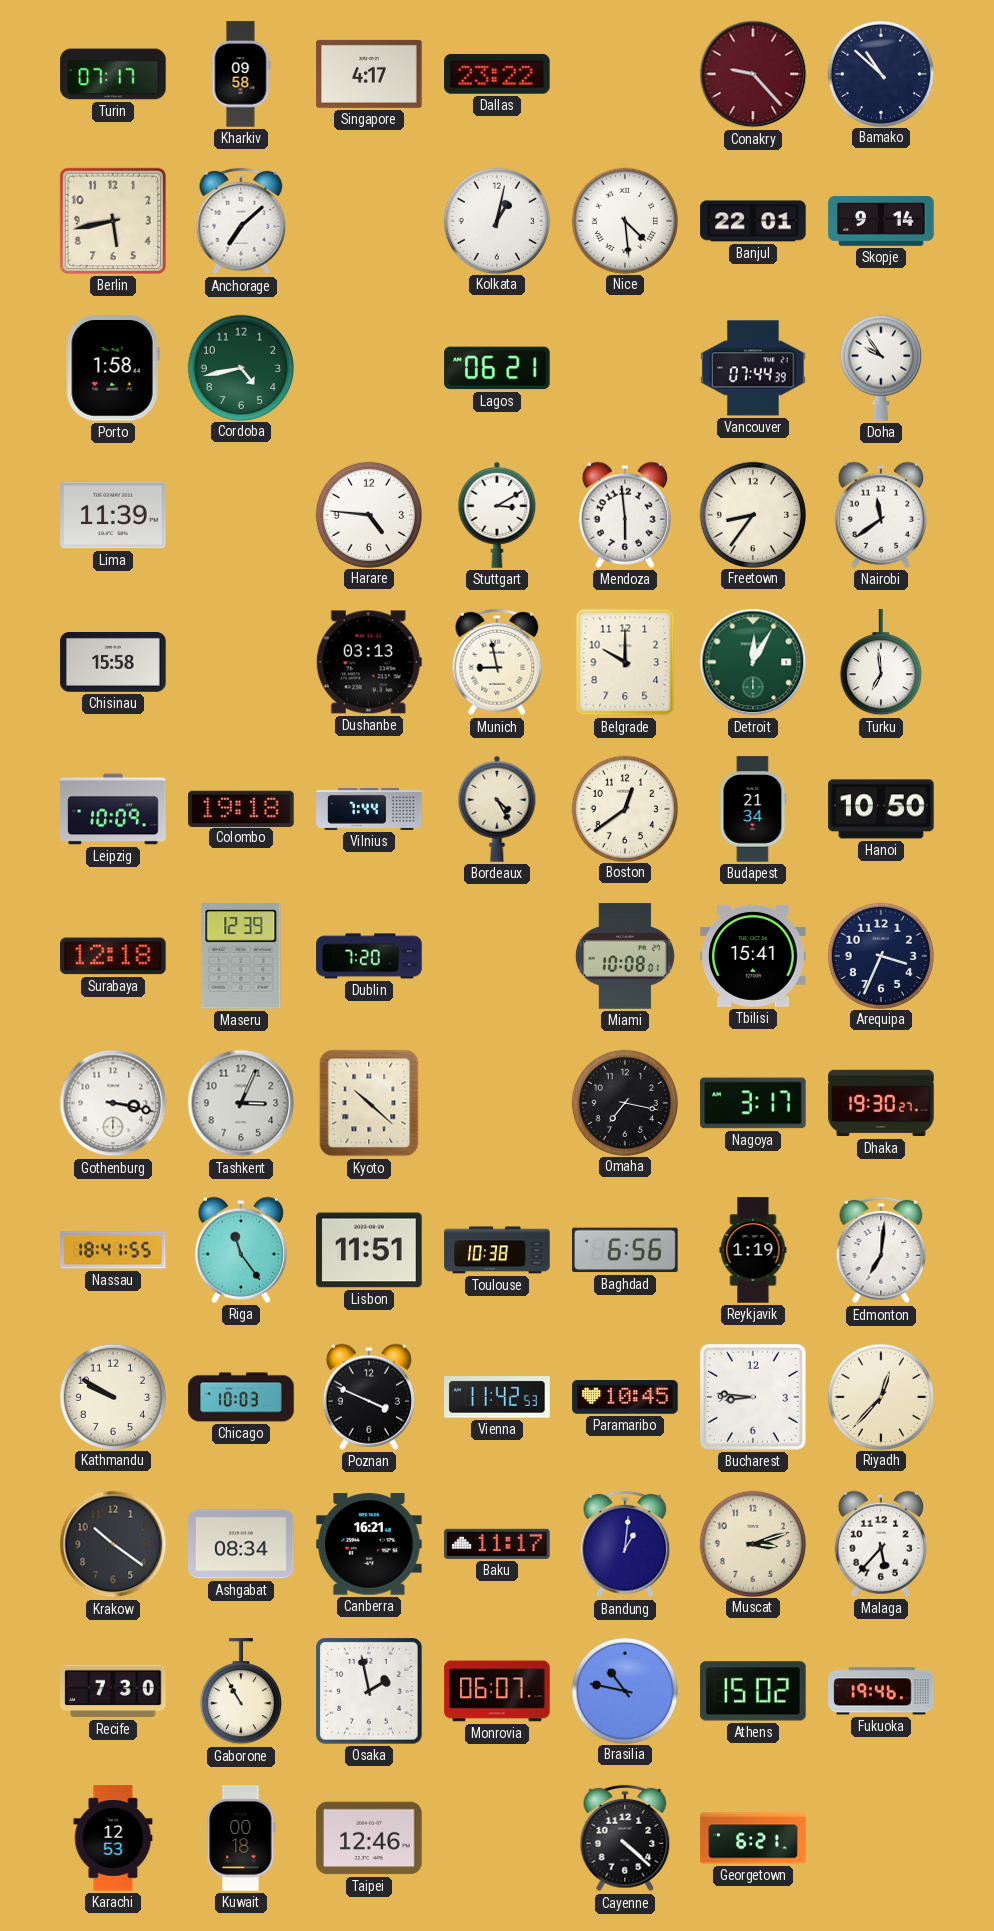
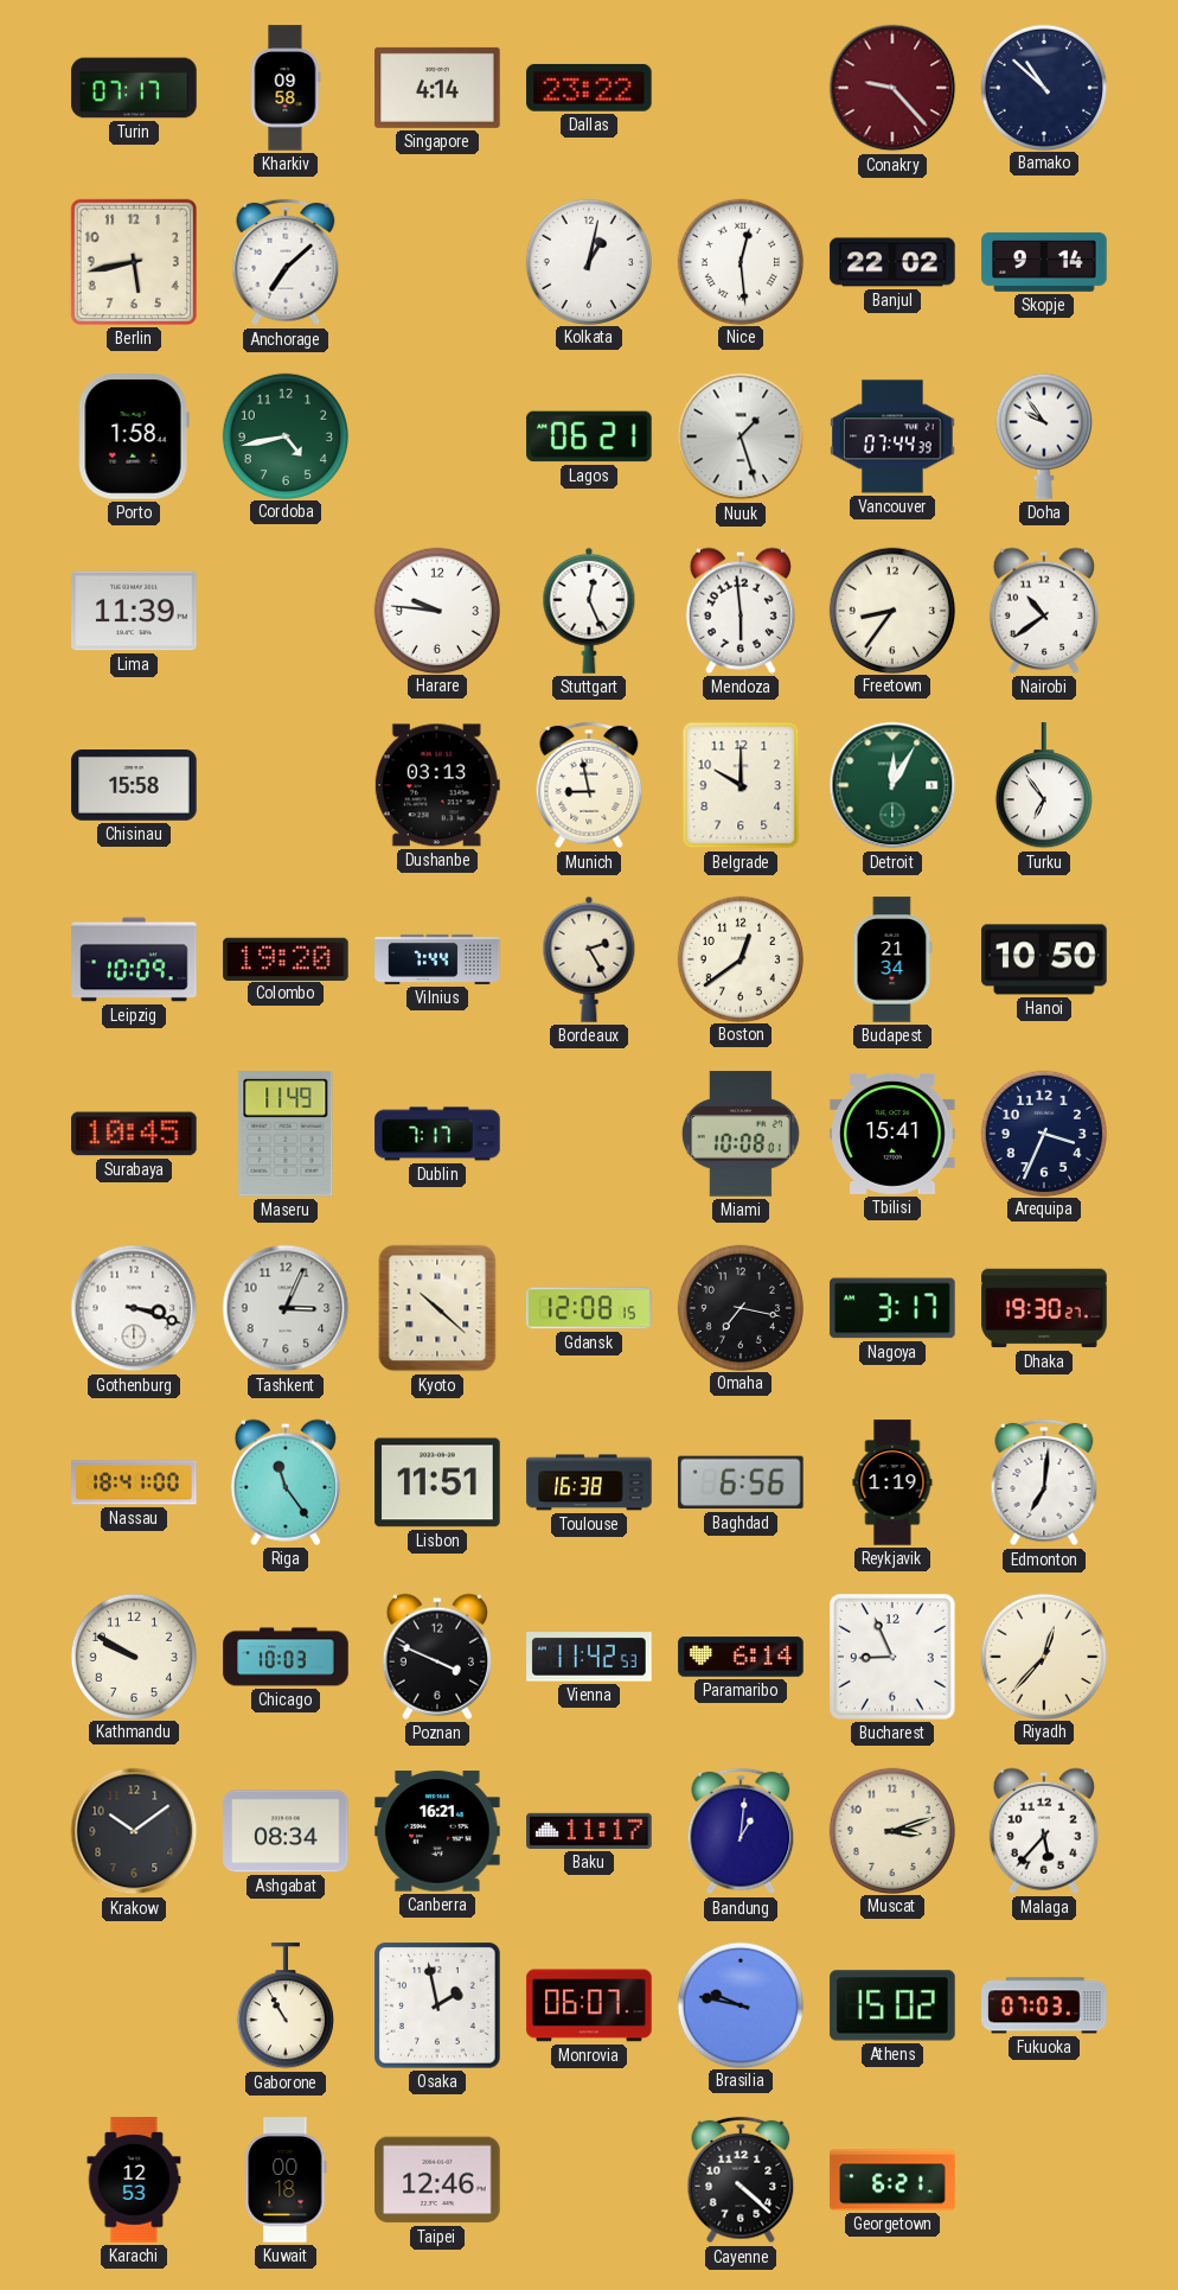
Singapore: 4:17 -> 4:14 (437, 88)
Nice: 4:29 -> 12:29 (740, 261)
Banjul: 22:01 -> 22:02 (892, 262)
Nuuk: none -> 1:27 (741, 436)
Harare: 4:46 -> 9:46 (436, 610)
Stuttgart: 3:10 -> 12:26 (589, 611)
Nairobi: 11:39 -> 10:39 (1044, 611)
Turku: 6:59 -> 6:54 (1044, 786)
Colombo: 19:18 -> 19:20 (286, 958)
Bordeaux: 4:25 -> 2:25 (589, 959)
Surabaya: 12:18 -> 10:45 (134, 1134)
Maseru: 12:39 -> 11:49 (286, 1135)
Dublin: 7:20 -> 7:17 (437, 1134)
Gothenburg: 3:17 -> 3:18 (134, 1308)
Gdansk: none -> 12:08 (589, 1308)
Nassau: 18:41:55 -> 18:41:00 (134, 1482)
Toulouse: 10:38 -> 16:38 (589, 1482)
Paramaribo: 10:45 -> 6:14 (741, 1657)
Bucharest: 8:46 -> 8:56 (892, 1657)
Krakow: 10:21 -> 10:09 (134, 1831)
Recife: 7:30 -> none (113, 1691)
Brasilia: 10:47 -> 9:47 (740, 2004)
Fukuoka: 19:46 -> 07:03 (1044, 2005)
